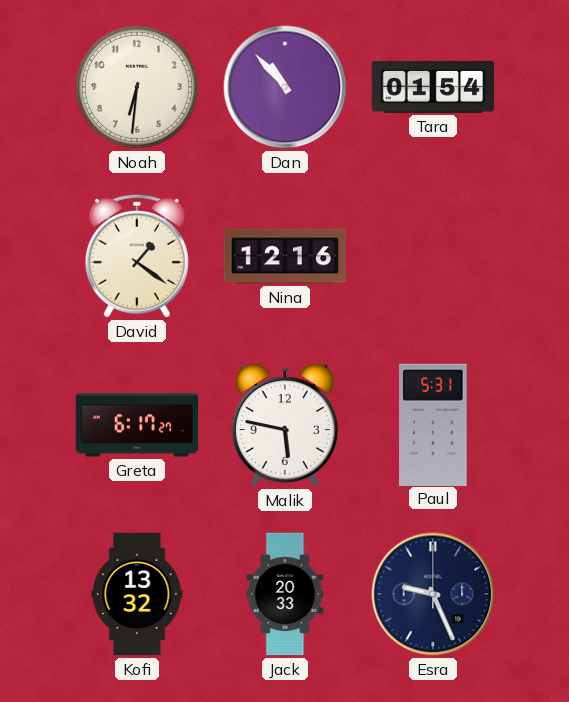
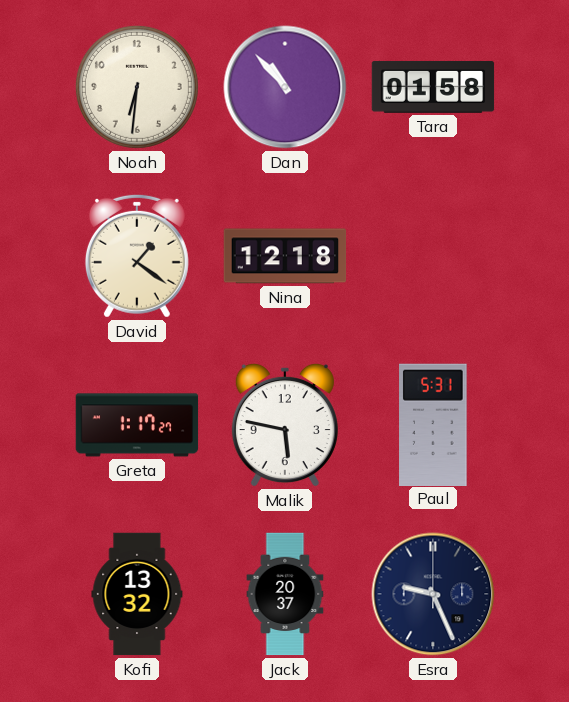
Tara: 01:54 -> 01:58 (433, 87)
Nina: 12:16 -> 12:18 (285, 256)
Greta: 6:17 -> 1:17 (137, 425)
Jack: 20:33 -> 20:37 (285, 594)
